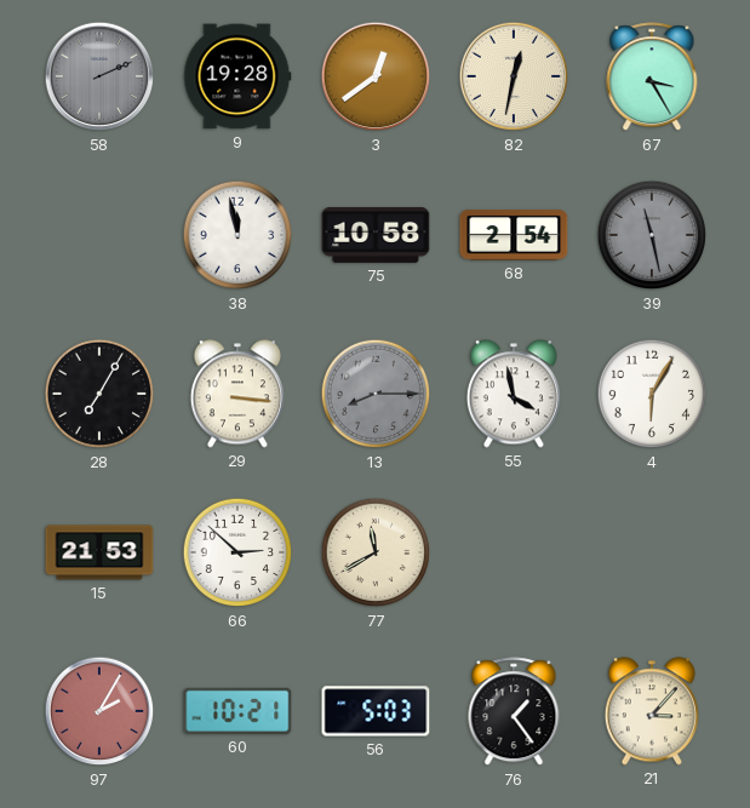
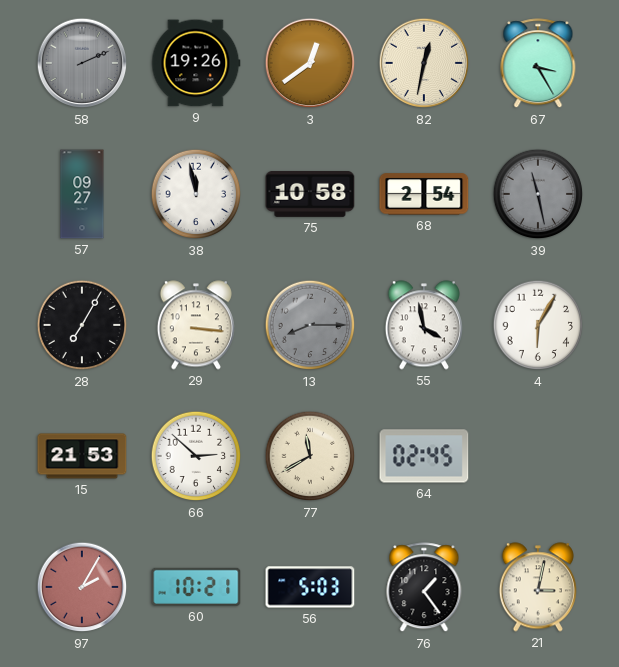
9: 19:28 -> 19:26 (196, 63)
57: none -> 09:27 (82, 194)
64: none -> 02:45 (424, 456)
21: 3:07 -> 3:02 (538, 587)
